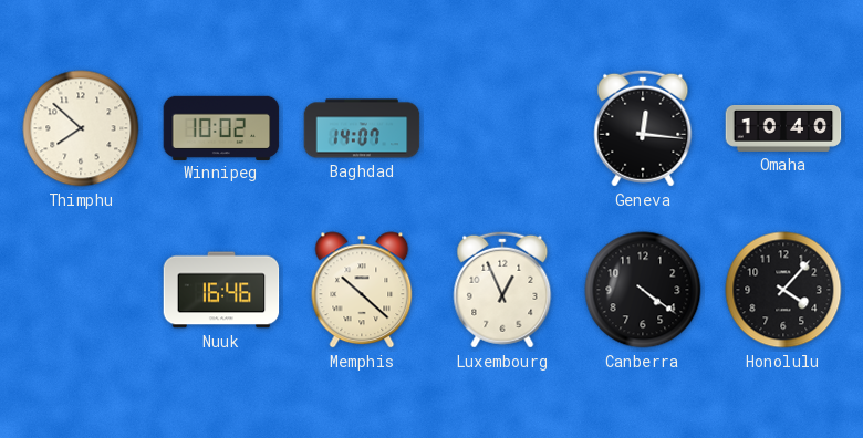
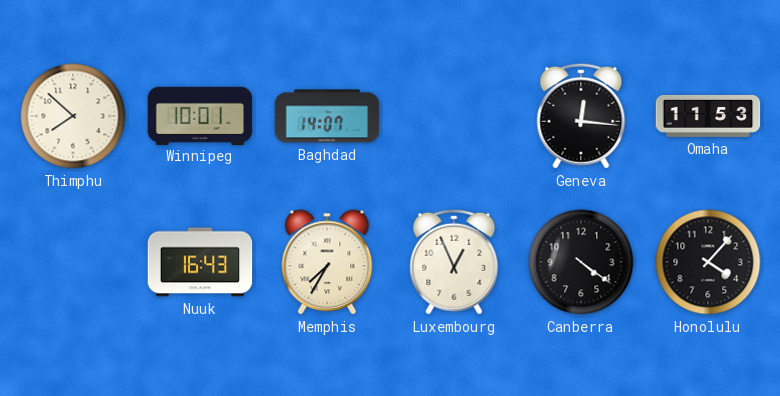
Winnipeg: 10:02 -> 10:01 (200, 115)
Omaha: 10:40 -> 11:53 (708, 116)
Nuuk: 16:46 -> 16:43 (200, 262)
Memphis: 10:22 -> 7:35 (327, 262)
